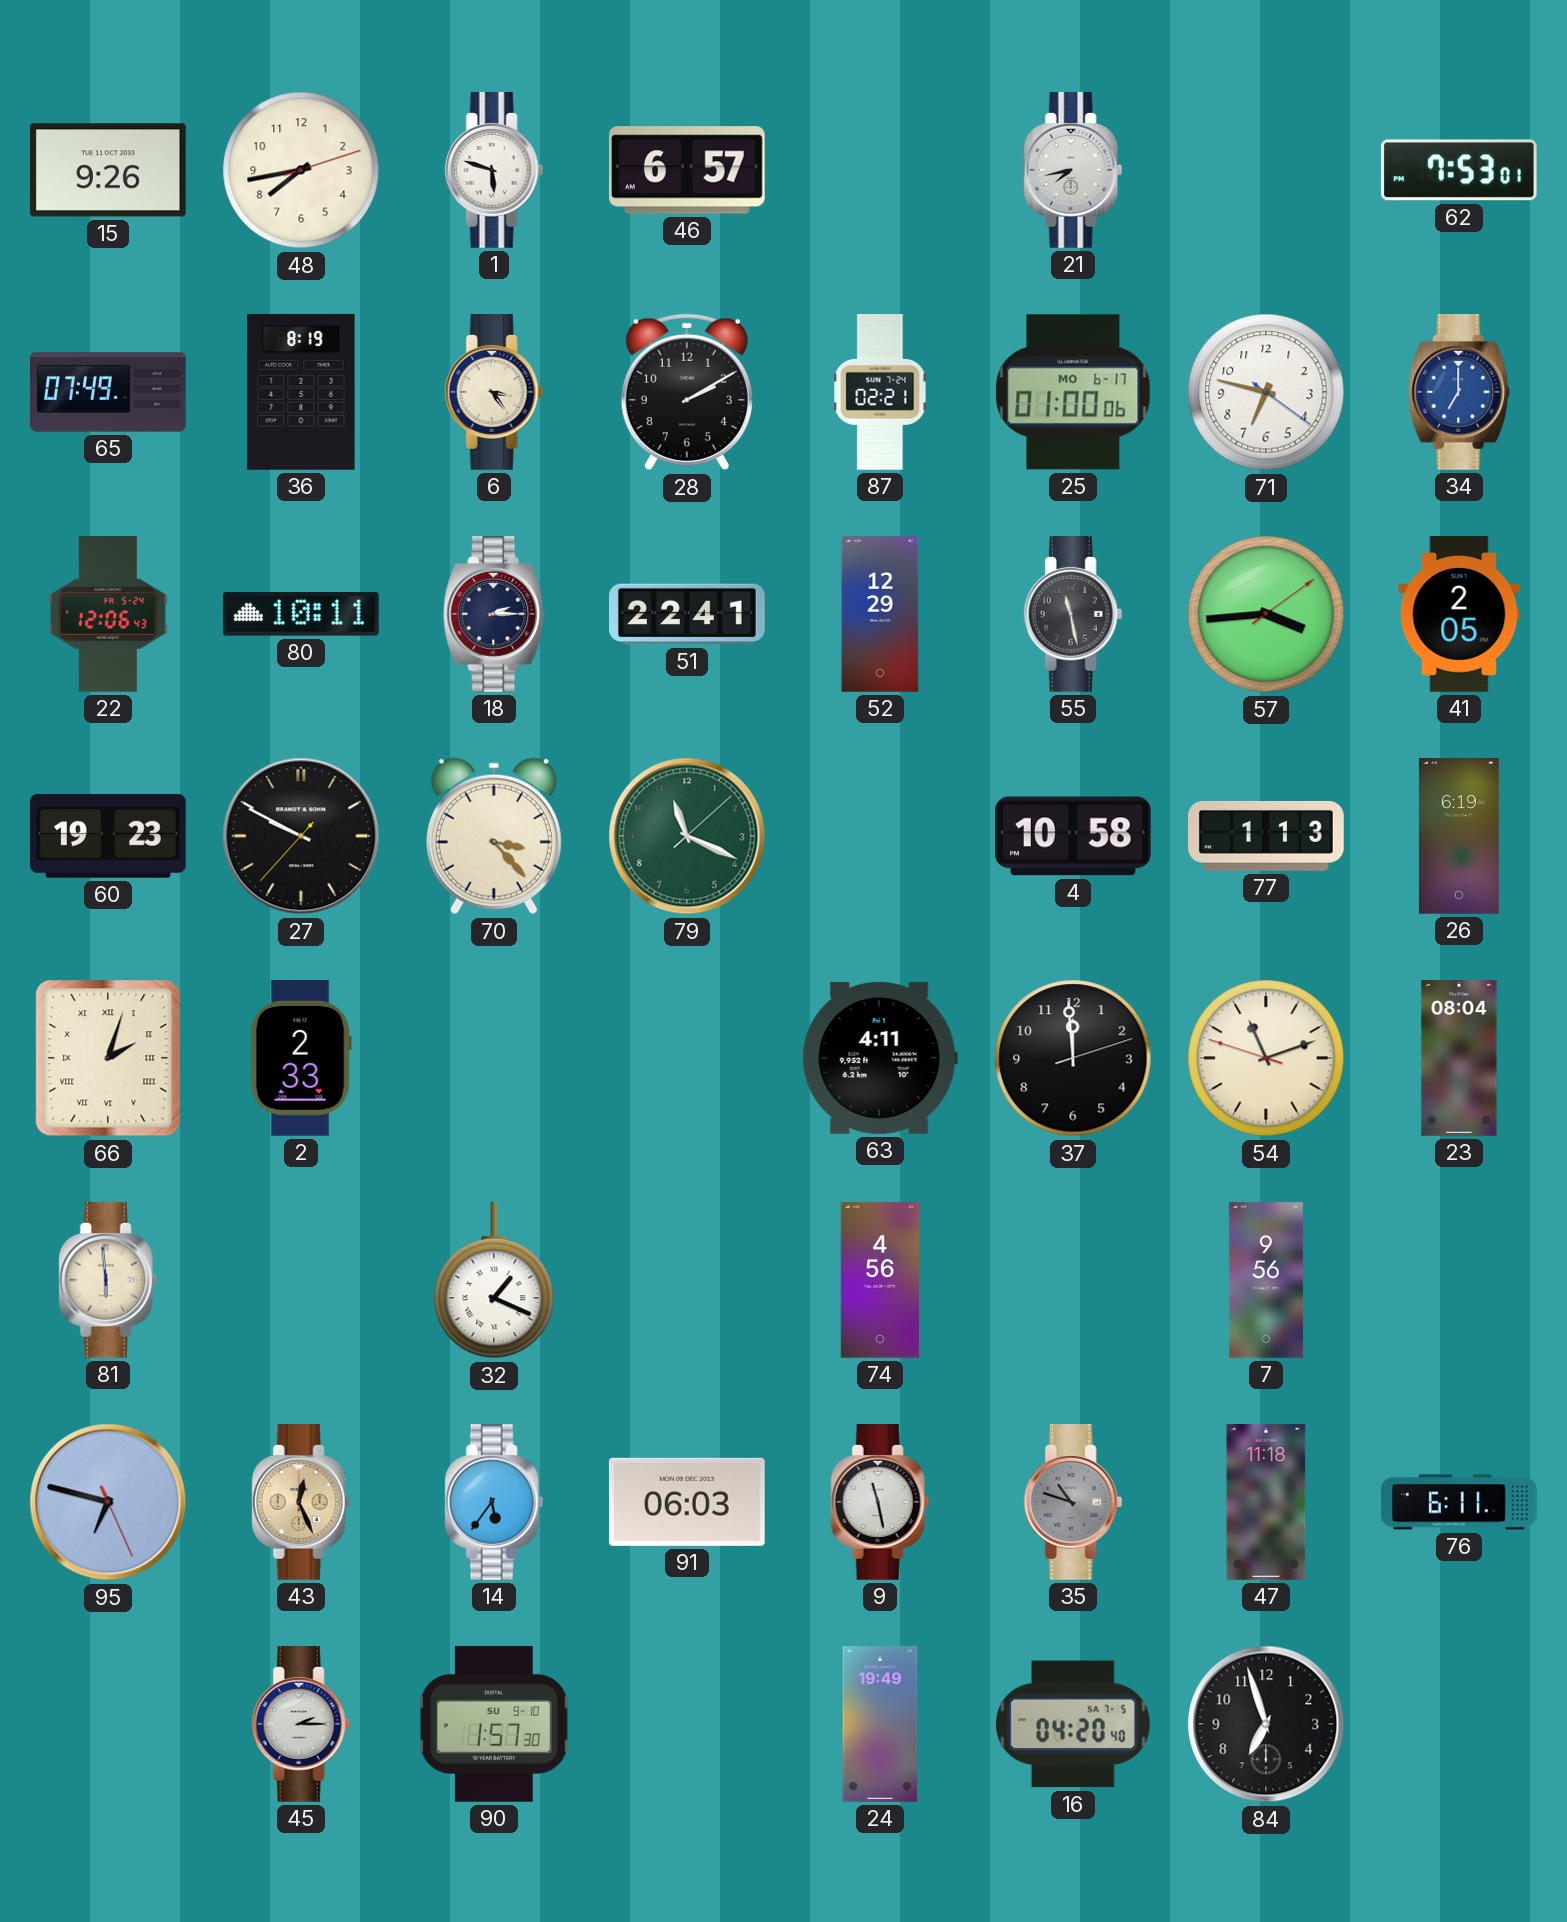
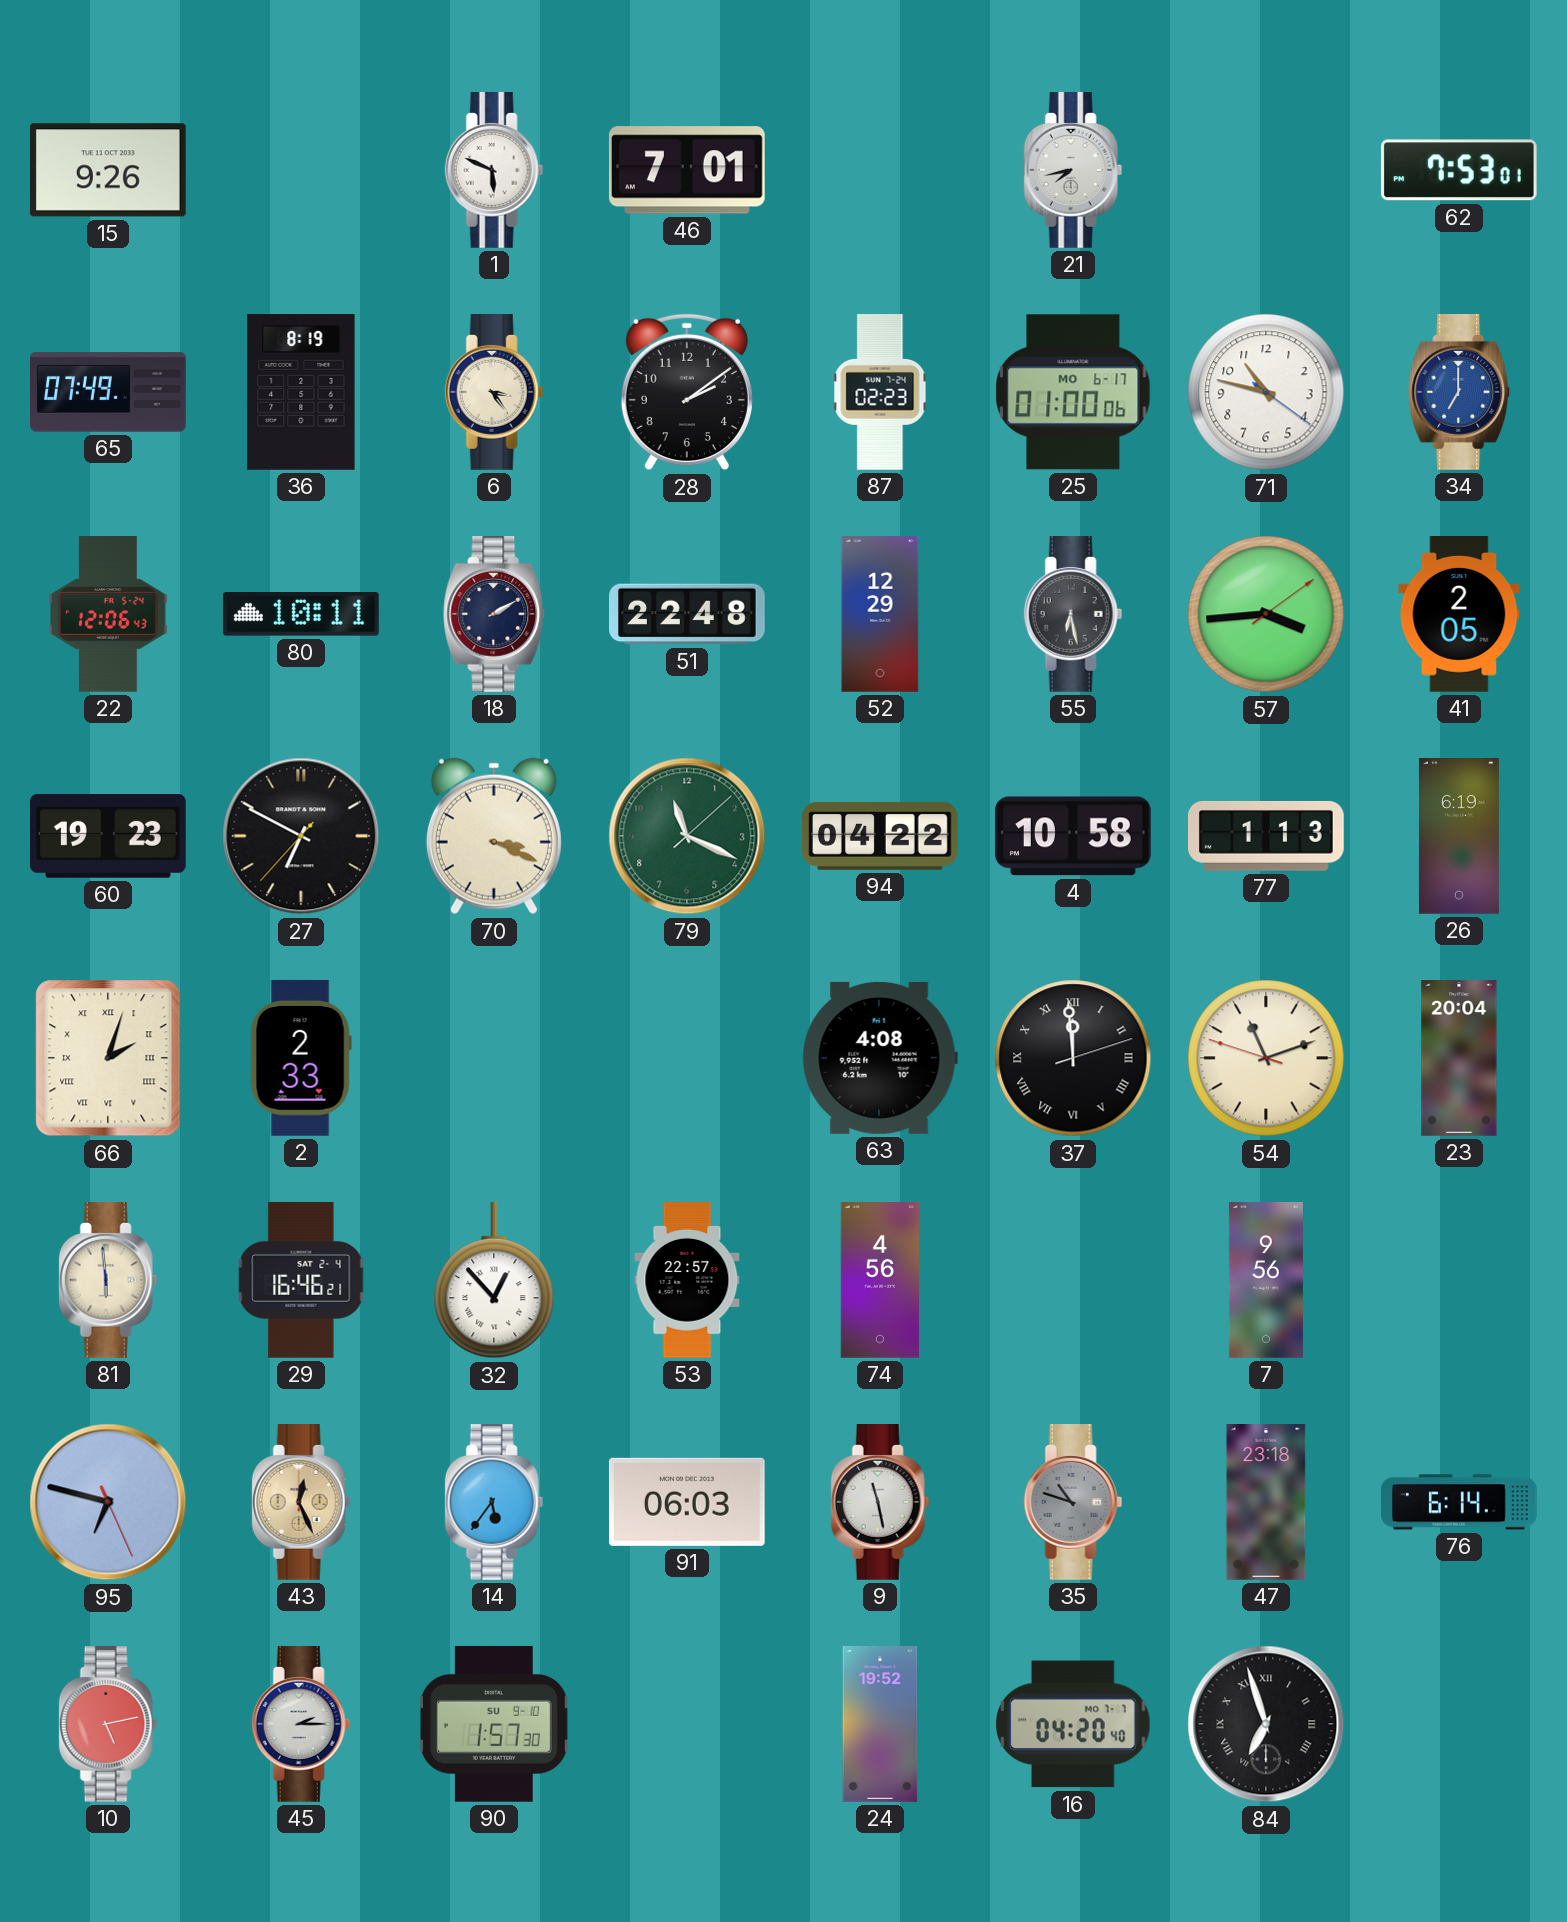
48: 7:43 -> none (301, 170)
1: 5:48 -> 5:49 (494, 171)
46: 6:57 -> 7:01 (687, 170)
28: 2:10 -> 2:09 (687, 392)
87: 02:21 -> 02:23 (880, 393)
71: 6:47 -> 10:47 (1266, 392)
18: 2:15 -> 2:10 (495, 615)
51: 22:41 -> 22:48 (688, 614)
55: 11:28 -> 6:28 (1073, 615)
27: 9:49 -> 6:49 (301, 836)
70: 3:23 -> 3:19 (494, 836)
94: none -> 04:22 (881, 836)
63: 4:11 -> 4:08 (880, 1058)
37 numerals: Arabic -> Roman (1073, 1058)
23: 08:04 -> 20:04 (1459, 1058)
29: none -> 16:46 (301, 1280)
32: 1:19 -> 12:53 (494, 1280)
53: none -> 22:57 (687, 1281)
47: 11:18 -> 23:18 (1266, 1503)
76: 6:11 -> 6:14 (1460, 1502)
10: none -> 5:13 (108, 1725)
24: 19:49 -> 19:52 (880, 1724)
16 date: SA 7-5 -> MO 7-7 (1073, 1724)
84 numerals: Arabic -> Roman (1266, 1724)
